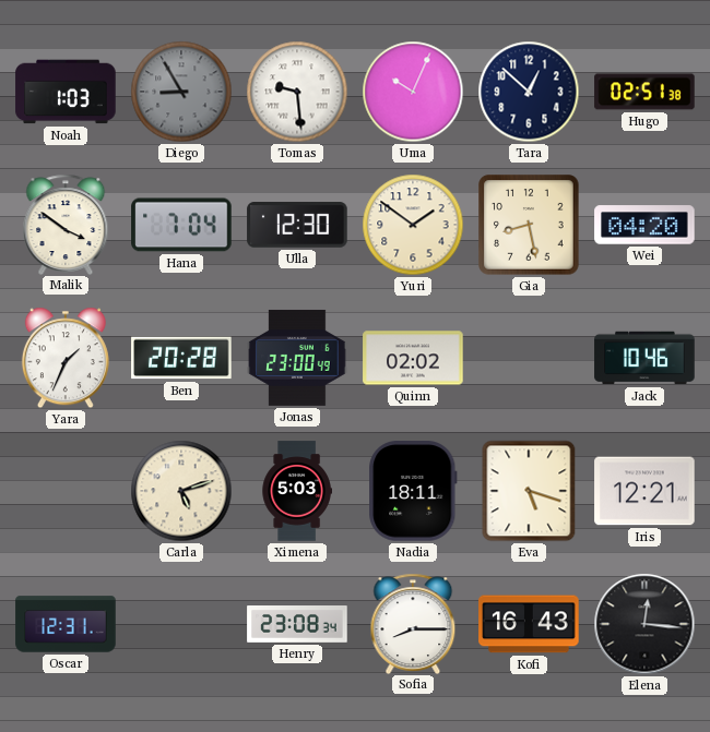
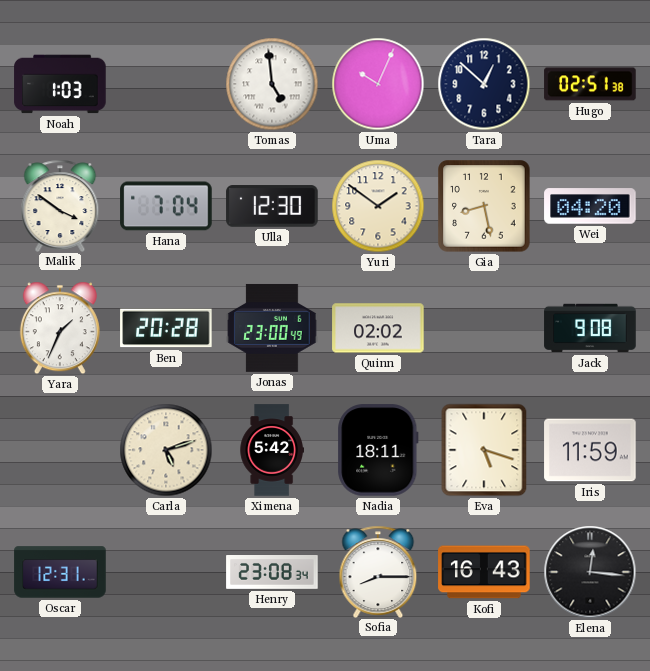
Diego: 8:55 -> none (181, 92)
Tomas: 9:29 -> 4:59 (272, 84)
Jack: 10:46 -> 9:08 (590, 328)
Ximena: 5:03 -> 5:42 (271, 450)
Iris: 12:21 -> 11:59 (590, 450)
